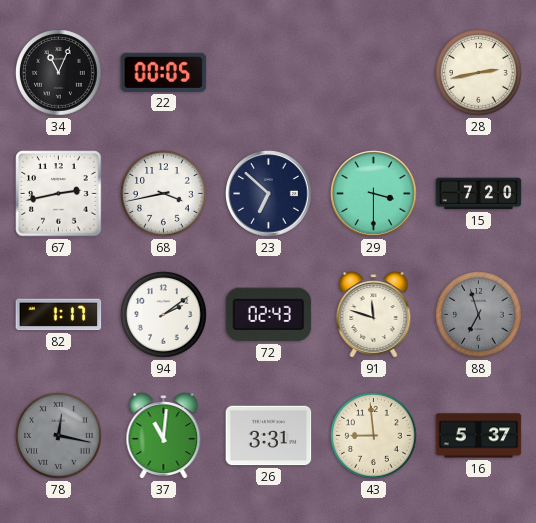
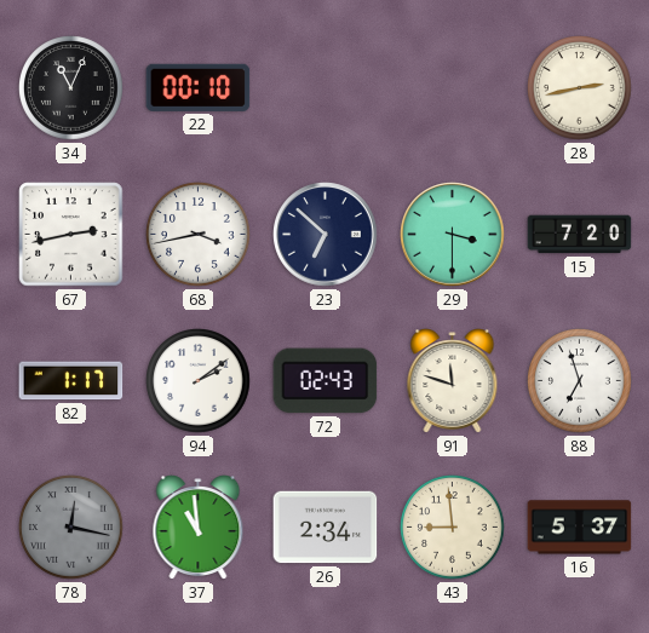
22: 00:05 -> 00:10 (199, 87)
88 dial: grey -> white (580, 381)
37: 11:01 -> 10:59 (199, 528)
26: 3:31 -> 2:34 (326, 528)
